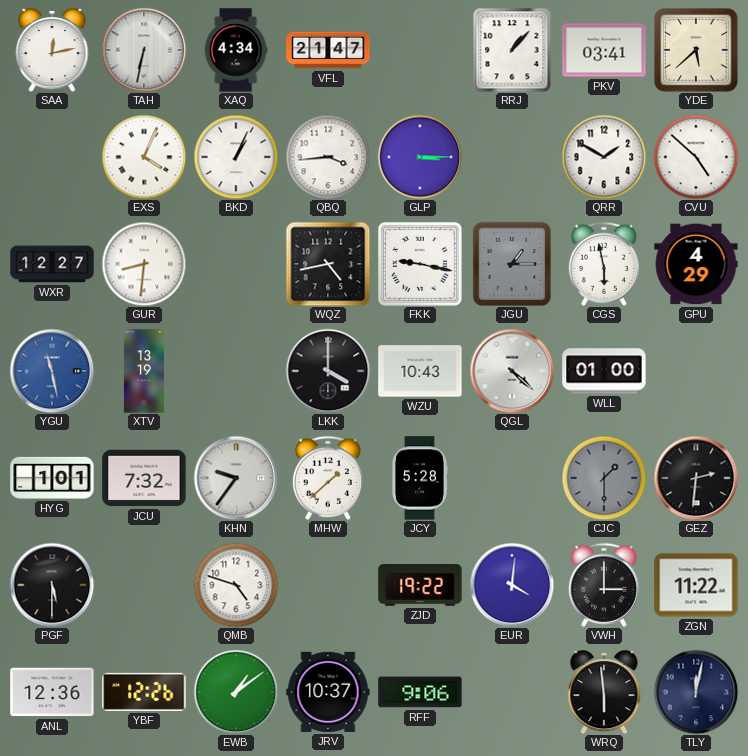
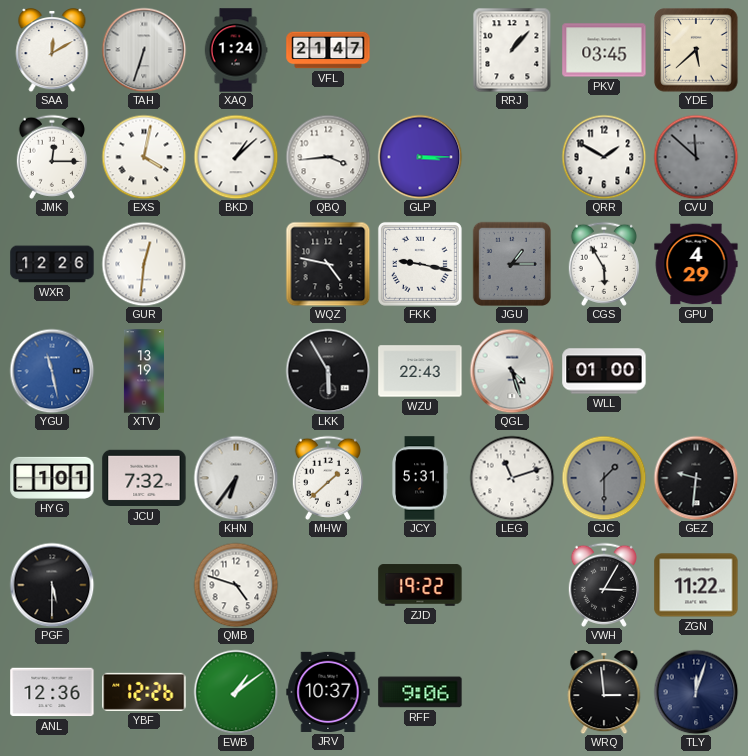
SAA: 12:13 -> 12:10 (52, 51)
TAH: 6:32 -> 6:33 (144, 50)
XAQ: 4:34 -> 1:24 (236, 50)
PKV: 03:41 -> 03:45 (604, 50)
JMK: none -> 12:15 (51, 157)
EXS: 4:04 -> 4:02 (144, 157)
BKD: 1:04 -> 1:08 (236, 157)
CVU: 4:52 -> 11:52 (696, 157)
CVU dial: white -> grey (696, 157)
WXR: 12:27 -> 12:26 (52, 264)
GUR: 8:31 -> 12:31 (144, 264)
WQZ: 4:43 -> 4:47 (328, 264)
CGS: 5:58 -> 5:55 (603, 264)
LKK: 4:00 -> 5:55 (328, 371)
WZU: 10:43 -> 22:43 (420, 371)
QGL: 4:22 -> 4:27 (512, 371)
KHN: 9:36 -> 6:36 (236, 478)
JCY: 5:28 -> 5:31 (420, 478)
LEG: none -> 11:12 (512, 478)
GEZ: 2:31 -> 9:31 (696, 478)
EUR: 4:01 -> none (512, 585)
VWH: 3:00 -> 3:05 (603, 585)
WRQ: 5:59 -> 2:59 (604, 693)
TLY: 12:02 -> 12:03 (696, 692)
